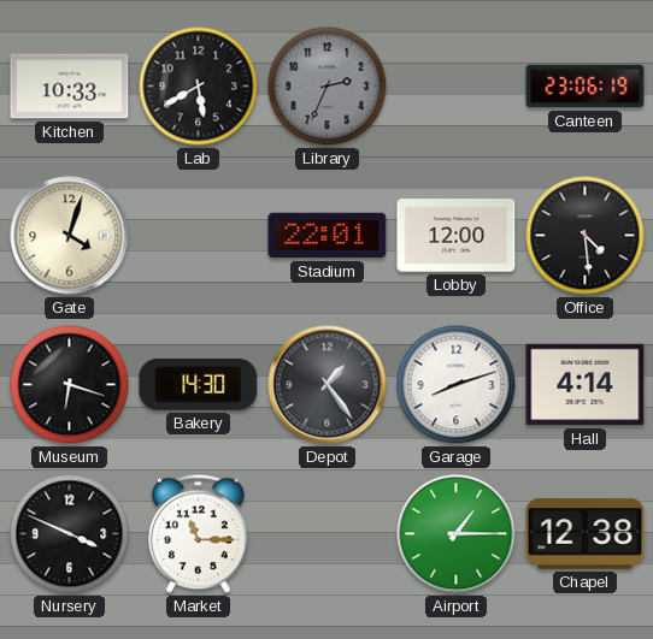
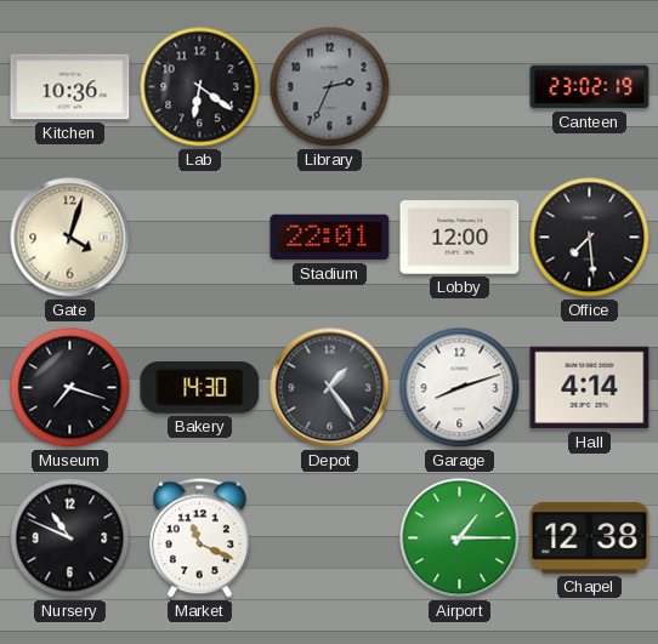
Kitchen: 10:33 -> 10:36 (70, 87)
Lab: 5:40 -> 6:21 (200, 87)
Canteen: 23:06 -> 23:02 (590, 87)
Office: 4:29 -> 7:29 (590, 238)
Museum: 6:18 -> 7:18 (70, 388)
Nursery: 3:49 -> 10:49 (70, 538)
Market: 11:15 -> 11:19 (200, 538)
